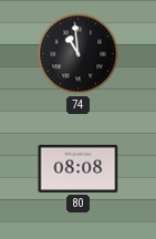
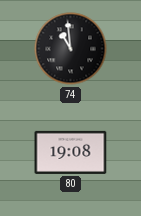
80: 08:08 -> 19:08 (71, 152)
